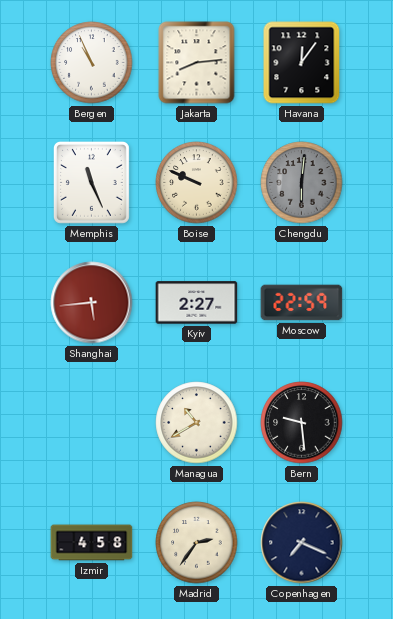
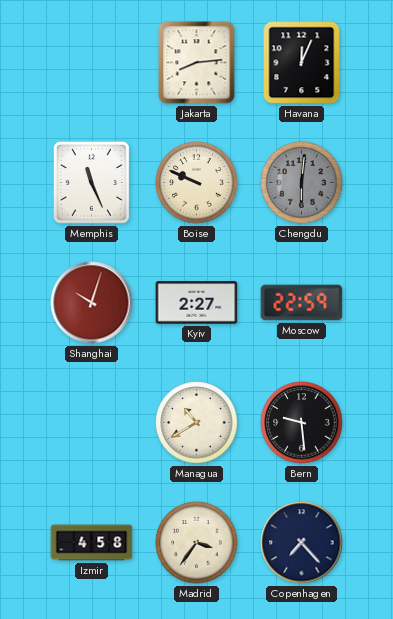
Bergen: 10:56 -> none (92, 63)
Havana: 12:06 -> 12:04 (302, 63)
Shanghai: 5:44 -> 10:03 (92, 303)
Madrid: 2:36 -> 3:36 (197, 543)
Copenhagen: 7:19 -> 7:23 (302, 543)
